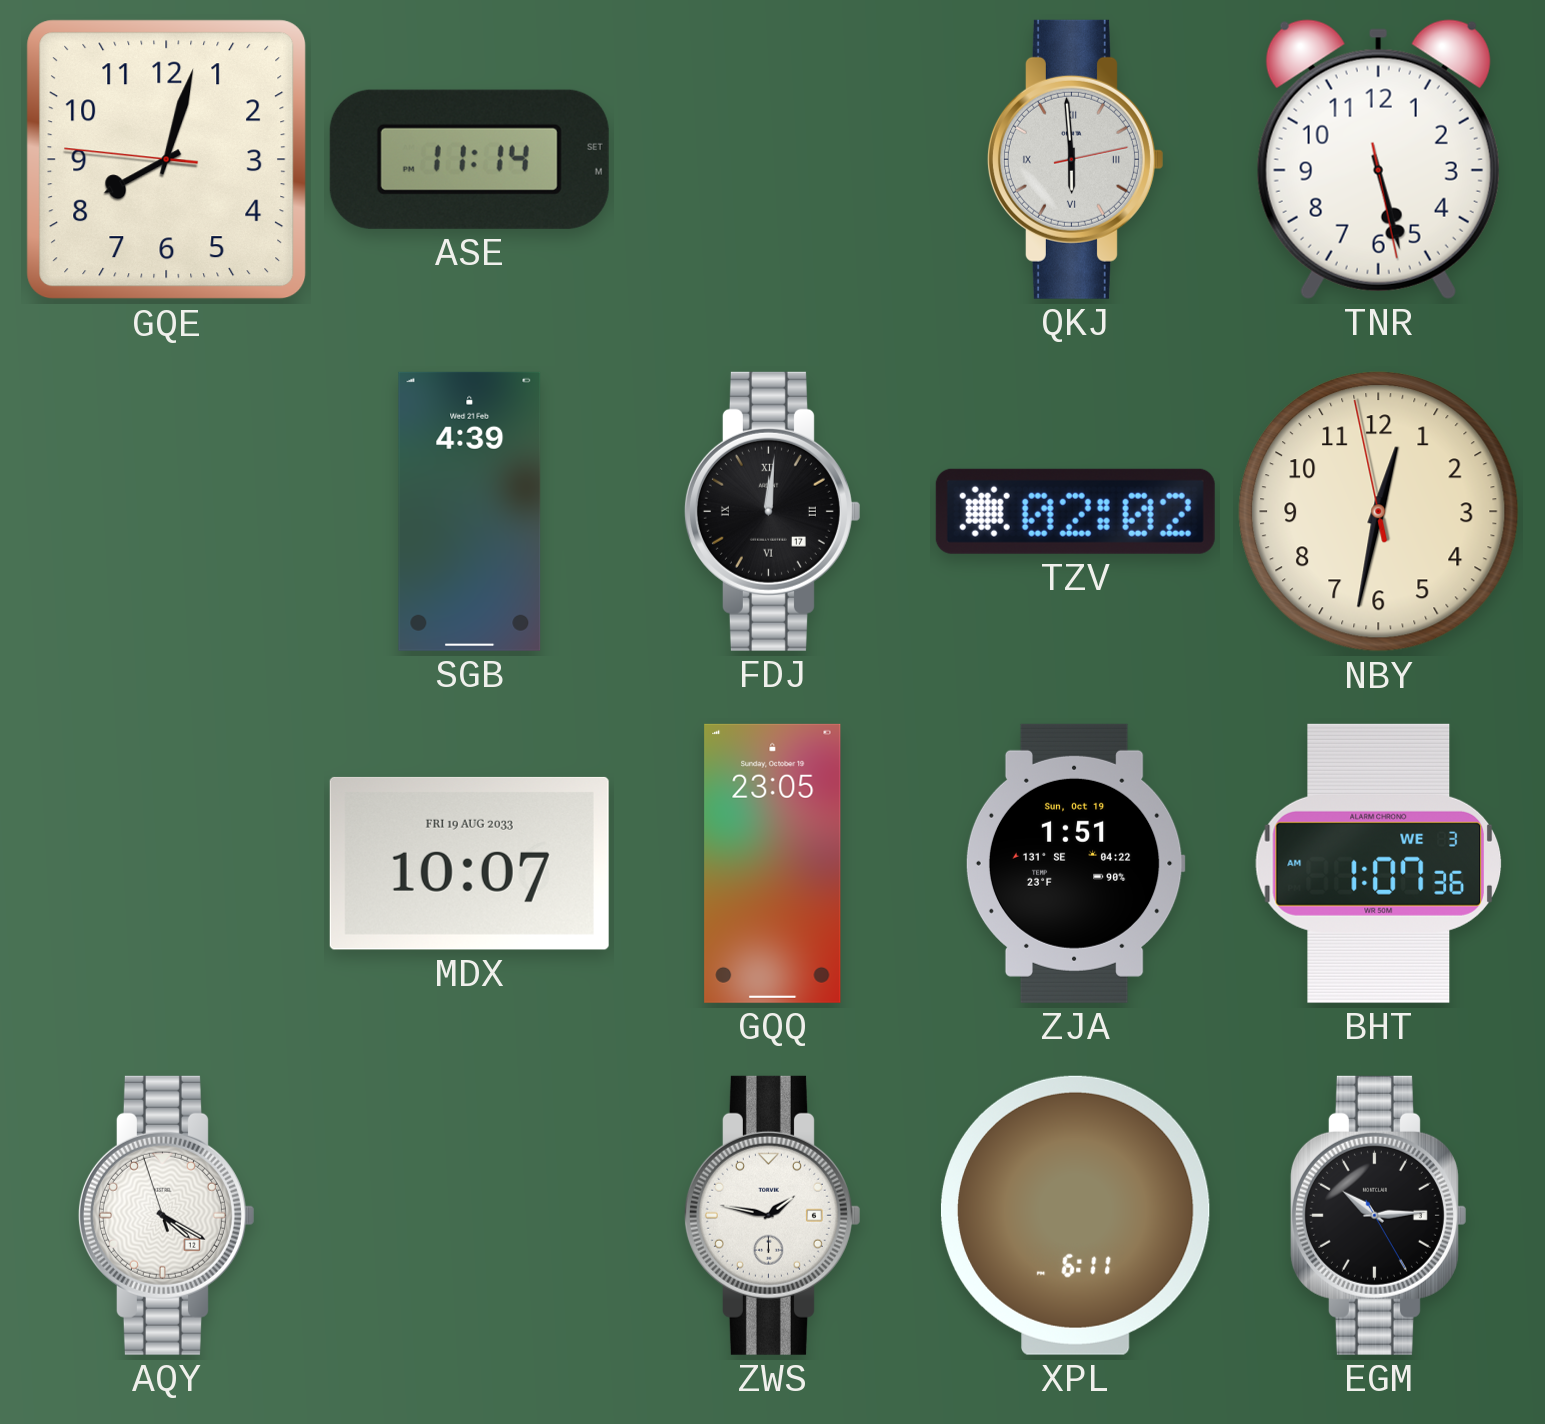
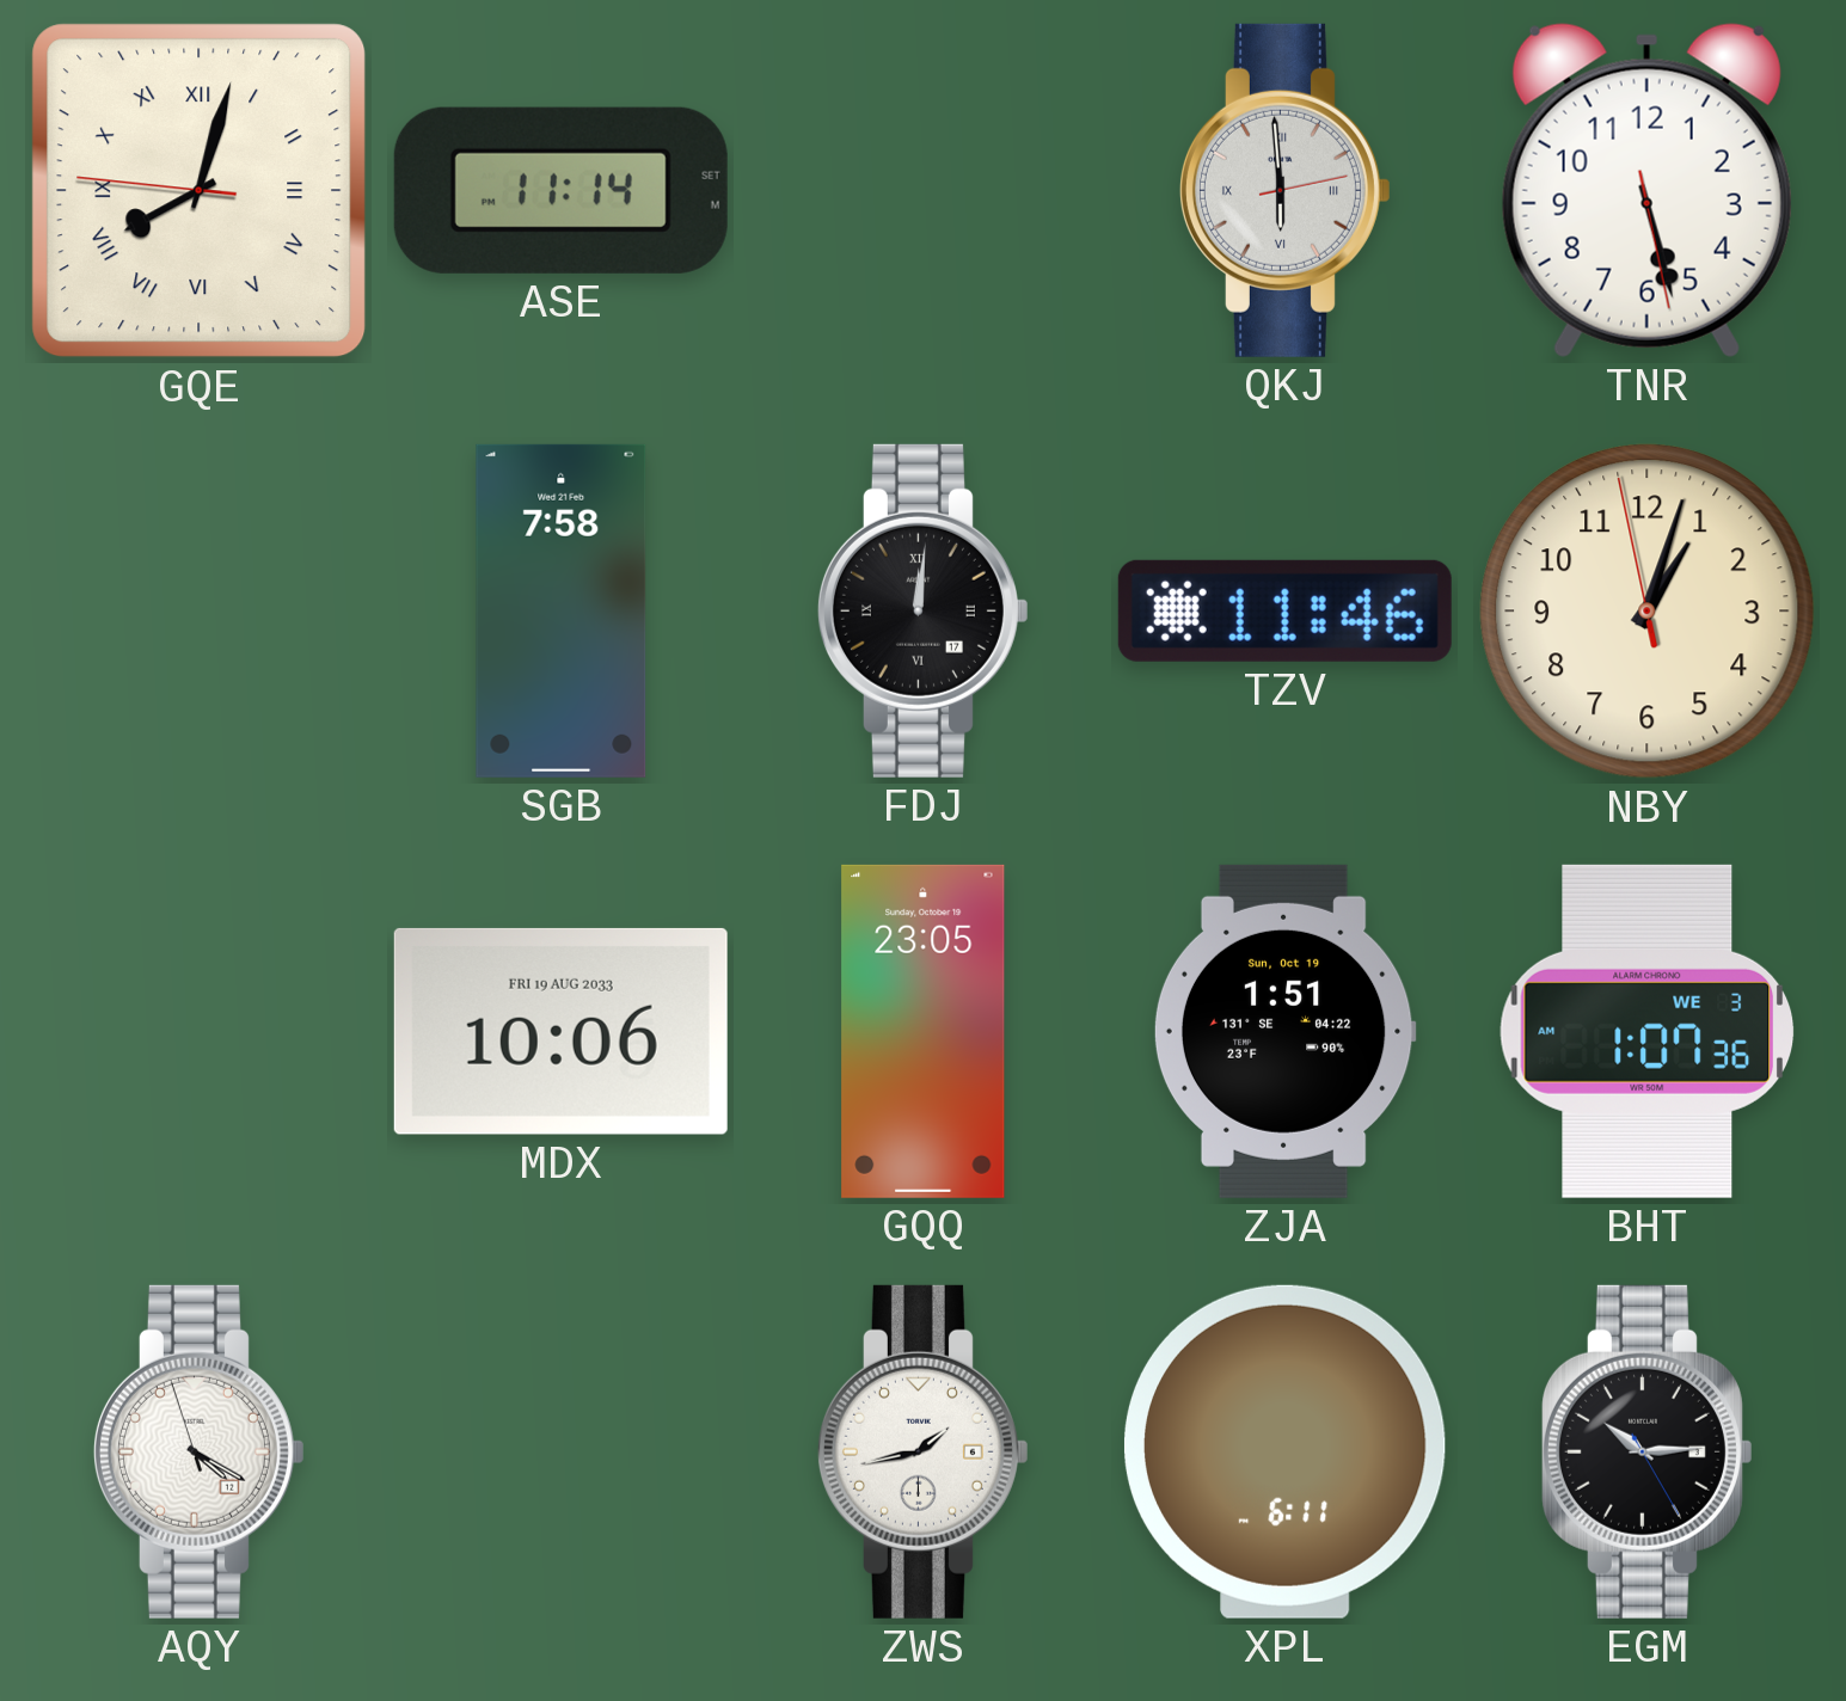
GQE numerals: Arabic -> Roman (200, 191)
SGB: 4:39 -> 7:58 (562, 610)
TZV: 02:02 -> 11:46 (1284, 610)
NBY: 12:31 -> 1:02 (1648, 612)
MDX: 10:07 -> 10:06 (560, 1031)
ZWS: 1:47 -> 1:43 (922, 1451)
